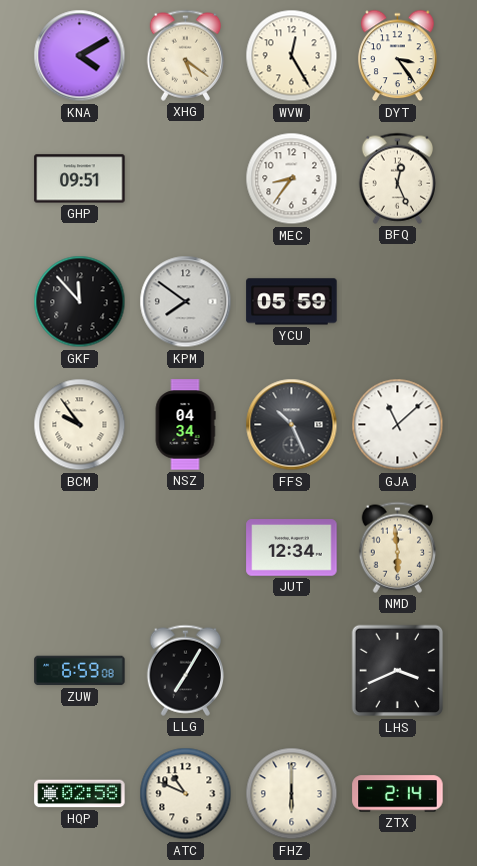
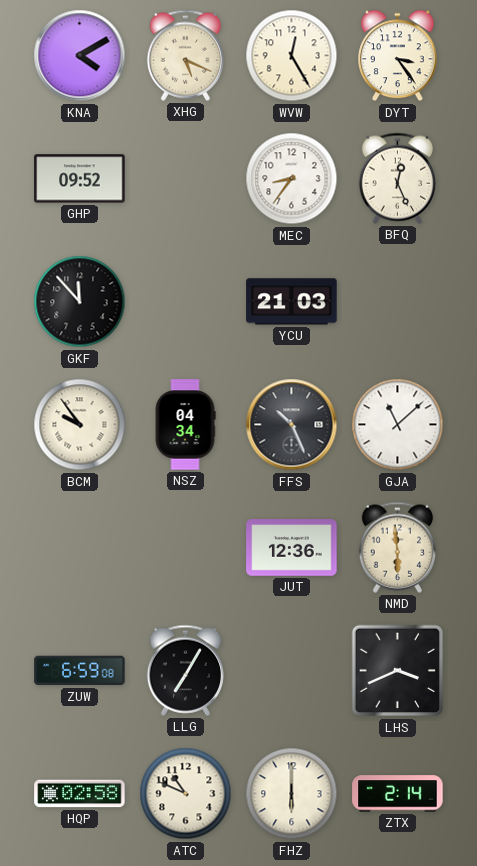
XHG: 5:21 -> 5:19 (185, 55)
GHP: 09:51 -> 09:52 (80, 179)
KPM: 7:51 -> none (186, 302)
YCU: 05:59 -> 21:03 (292, 302)
JUT: 12:34 -> 12:36 (292, 548)
